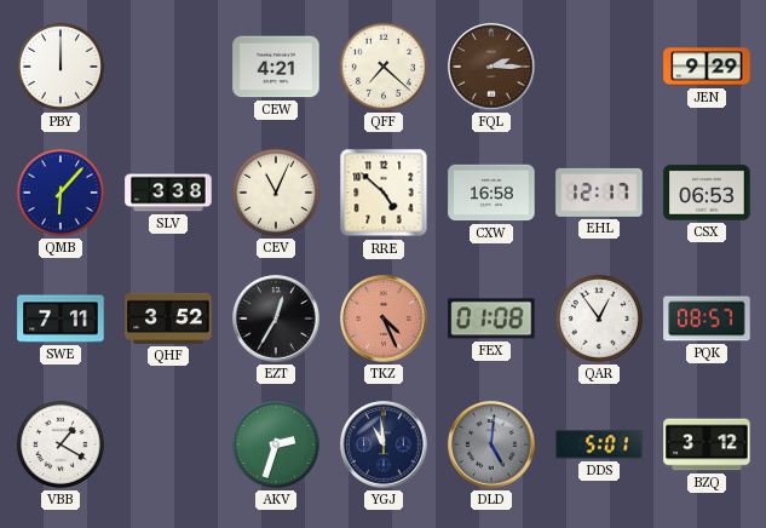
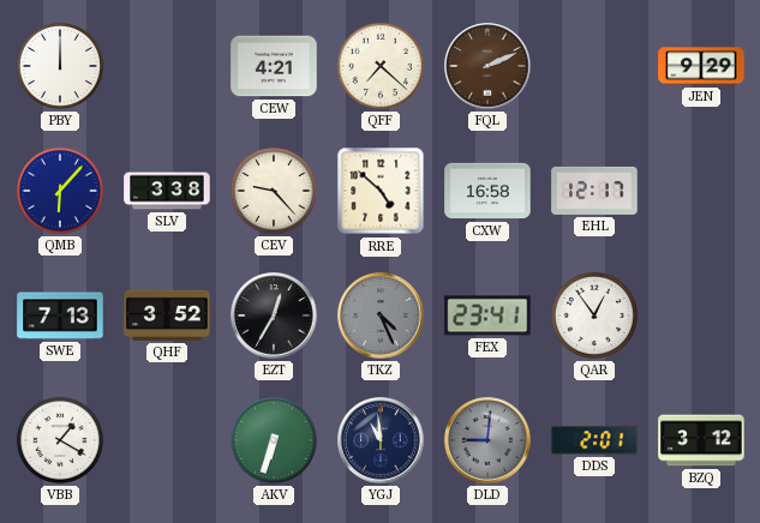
FQL: 2:15 -> 2:11 (487, 66)
CEV: 11:04 -> 9:23 (274, 191)
CSX: 06:53 -> none (707, 193)
SWE: 7:11 -> 7:13 (60, 315)
TKZ dial: salmon -> grey (381, 315)
FEX: 01:08 -> 23:41 (487, 315)
PQK: 08:57 -> none (707, 318)
AKV: 2:33 -> 6:33 (274, 440)
DLD: 5:01 -> 9:01 (487, 440)
DDS: 5:01 -> 2:01 (594, 440)
